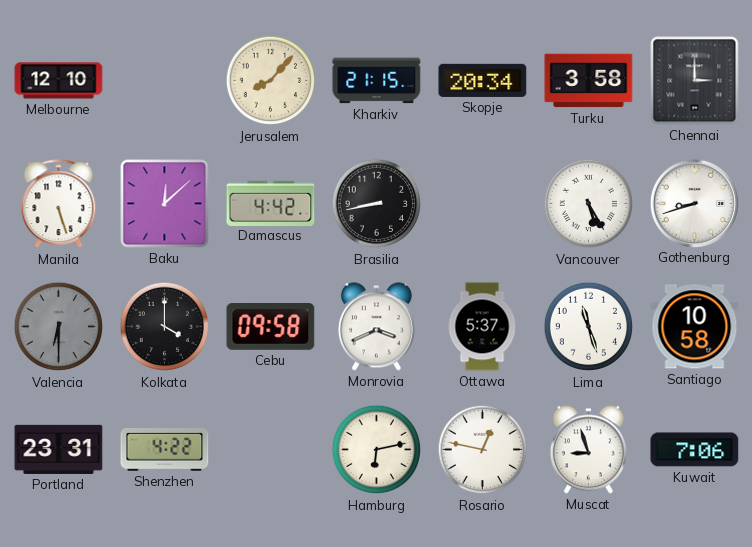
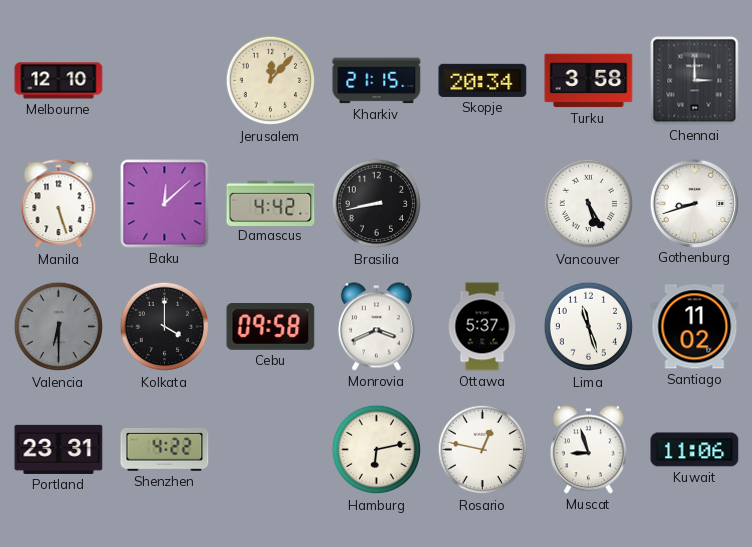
Jerusalem: 8:07 -> 12:07 (271, 81)
Santiago: 10:58 -> 11:02 (695, 327)
Kuwait: 7:06 -> 11:06 (695, 450)
